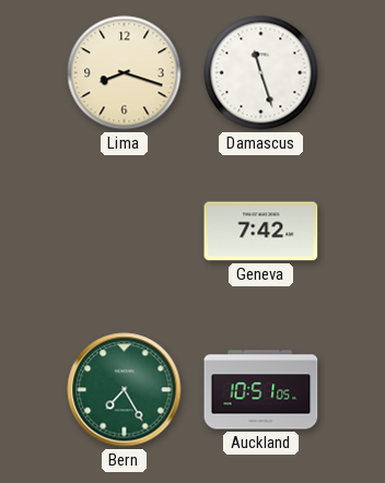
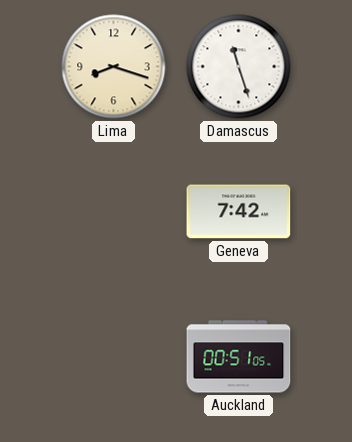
Bern: 7:25 -> none (125, 390)
Auckland: 10:51 -> 00:51 (239, 357)
